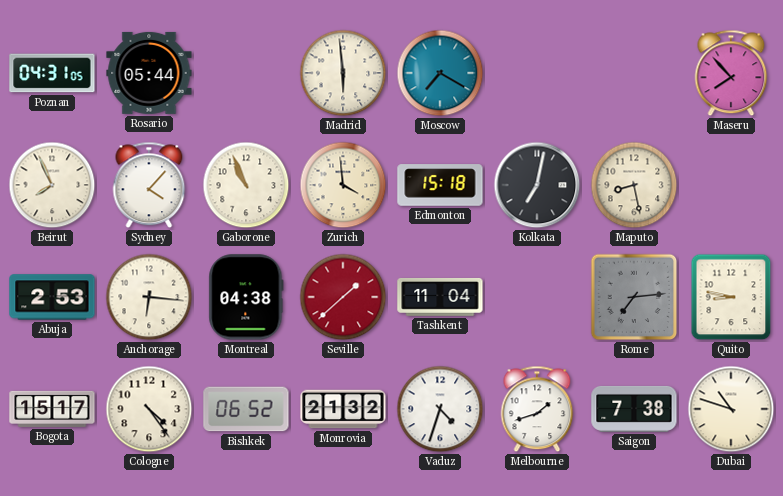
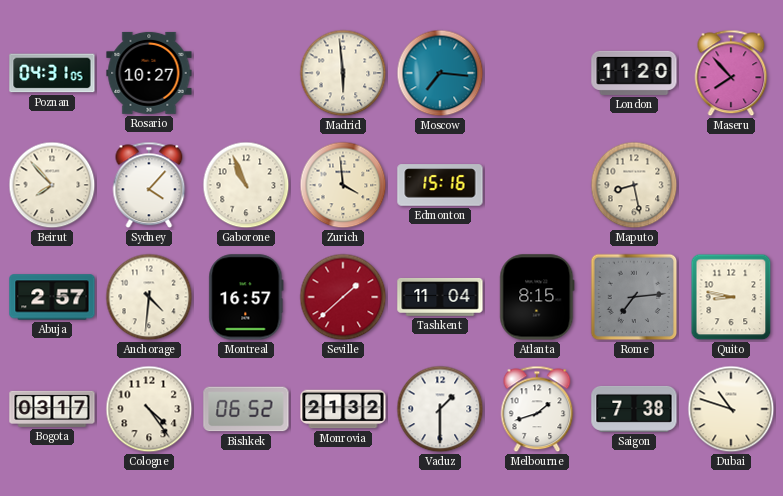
Rosario: 05:44 -> 10:27 (149, 73)
Moscow: 7:20 -> 7:16 (440, 73)
London: none -> 11:20 (634, 73)
Beirut: 7:56 -> 7:53 (52, 185)
Edmonton: 15:18 -> 15:16 (440, 185)
Kolkata: 7:02 -> none (537, 185)
Abuja: 2:53 -> 2:57 (52, 297)
Anchorage: 6:16 -> 4:31 (149, 297)
Montreal: 04:38 -> 16:57 (246, 297)
Atlanta: none -> 8:15 (537, 297)
Bogota: 15:17 -> 03:17 (52, 409)
Vaduz: 4:33 -> 1:30 (440, 409)
